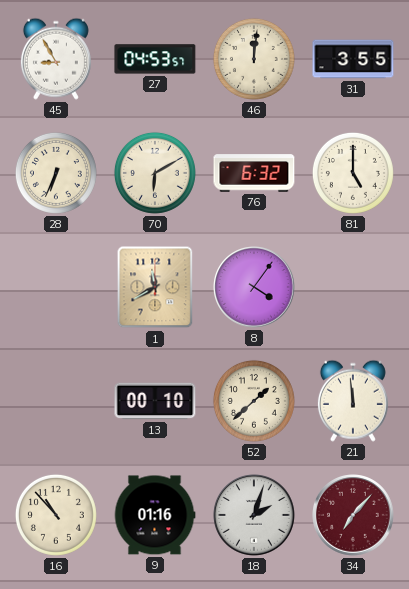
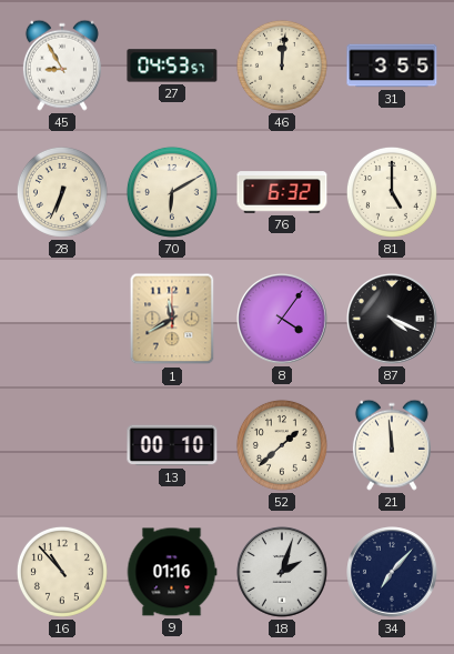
87: none -> 4:19 (392, 319)
34 dial: burgundy -> navy (392, 572)
